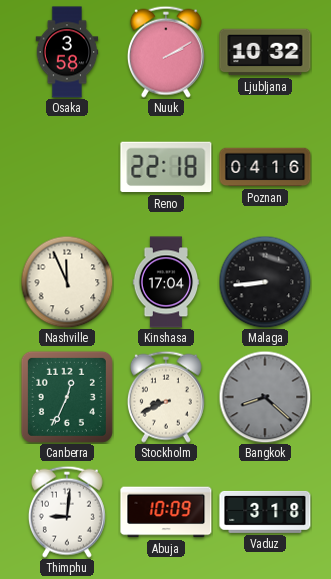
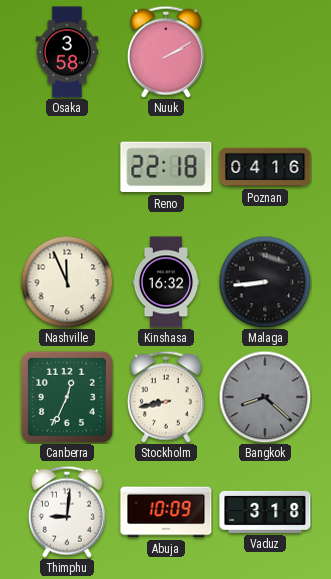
Ljubljana: 10:32 -> none (265, 52)
Kinshasa: 17:04 -> 16:32 (166, 282)
Stockholm: 8:41 -> 8:43 (166, 397)
